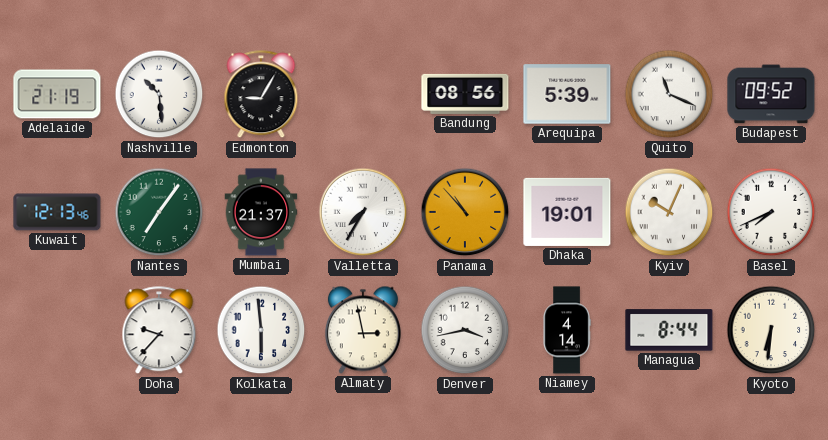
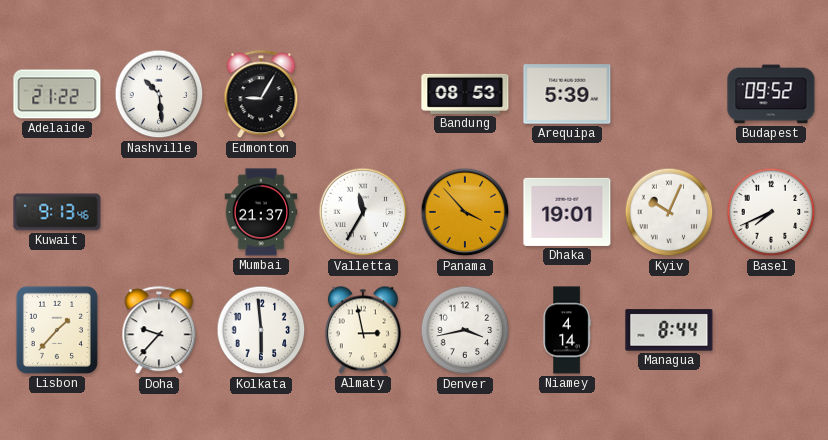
Adelaide: 21:19 -> 21:22 (57, 94)
Bandung: 08:56 -> 08:53 (465, 94)
Quito: 11:19 -> none (669, 94)
Kuwait: 12:13 -> 9:13 (57, 212)
Nantes: 7:06 -> none (159, 212)
Valletta: 7:35 -> 11:35 (363, 212)
Panama: 10:53 -> 3:53 (465, 212)
Lisbon: none -> 1:37 (57, 330)
Kyoto: 6:31 -> none (771, 330)
